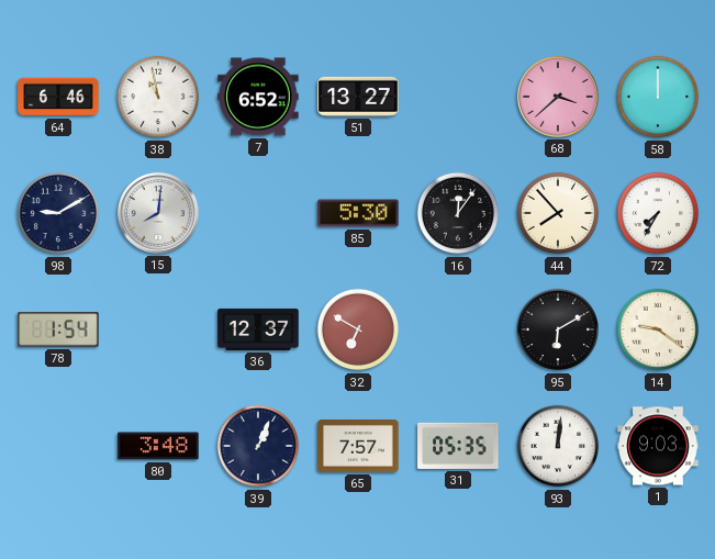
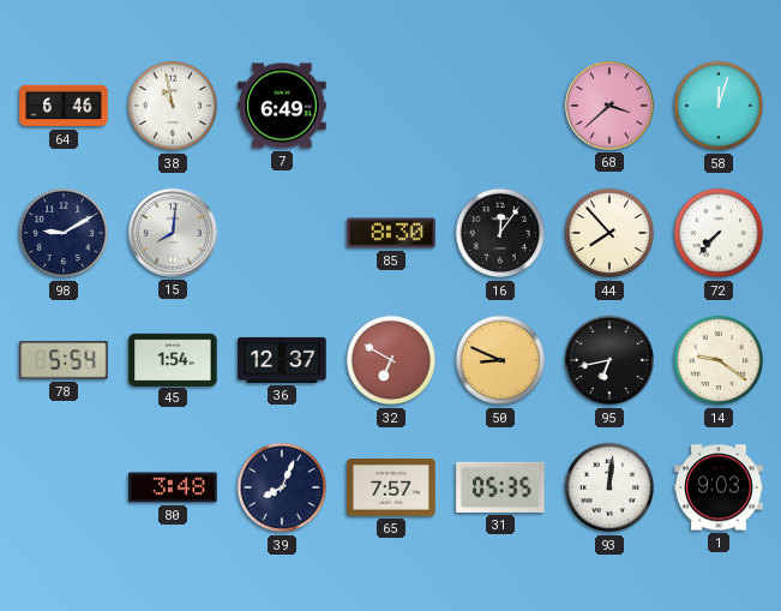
7: 6:52 -> 6:49 (282, 106)
51: 13:27 -> none (358, 97)
58: 12:00 -> 12:03 (719, 106)
85: 5:30 -> 8:30 (391, 233)
72: 7:35 -> 7:37 (719, 233)
78: 1:54 -> 5:54 (64, 360)
45: none -> 1:54 (173, 359)
50: none -> 8:49 (500, 360)
95: 6:10 -> 6:43 (609, 360)
39: 1:04 -> 8:04 (282, 487)
